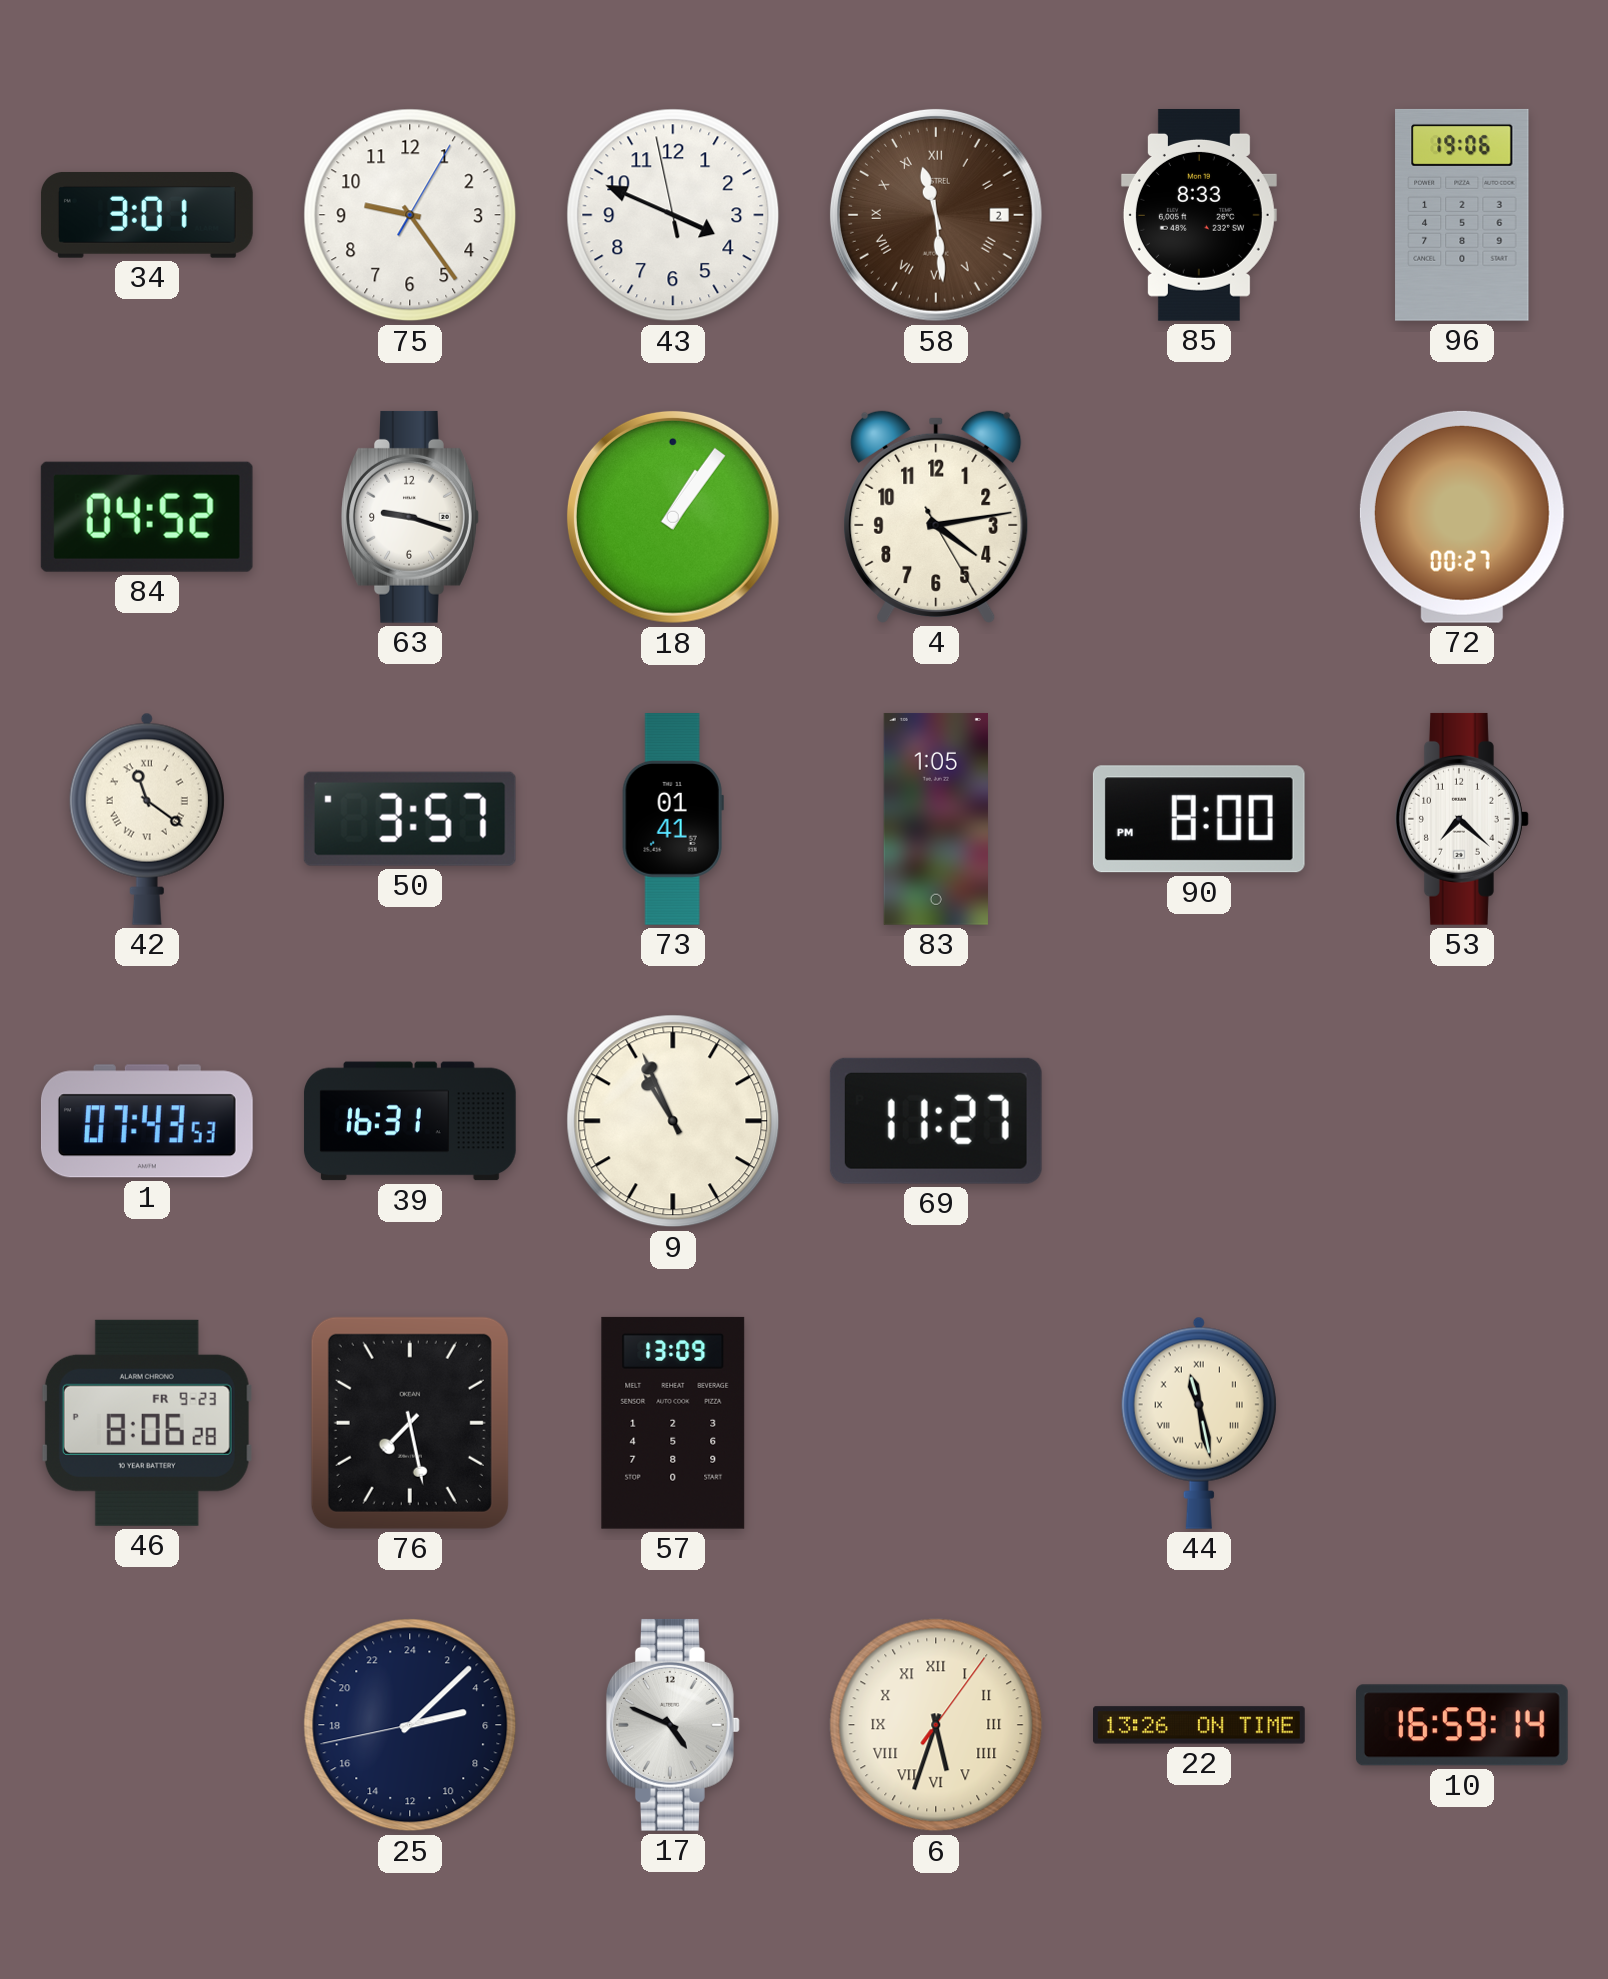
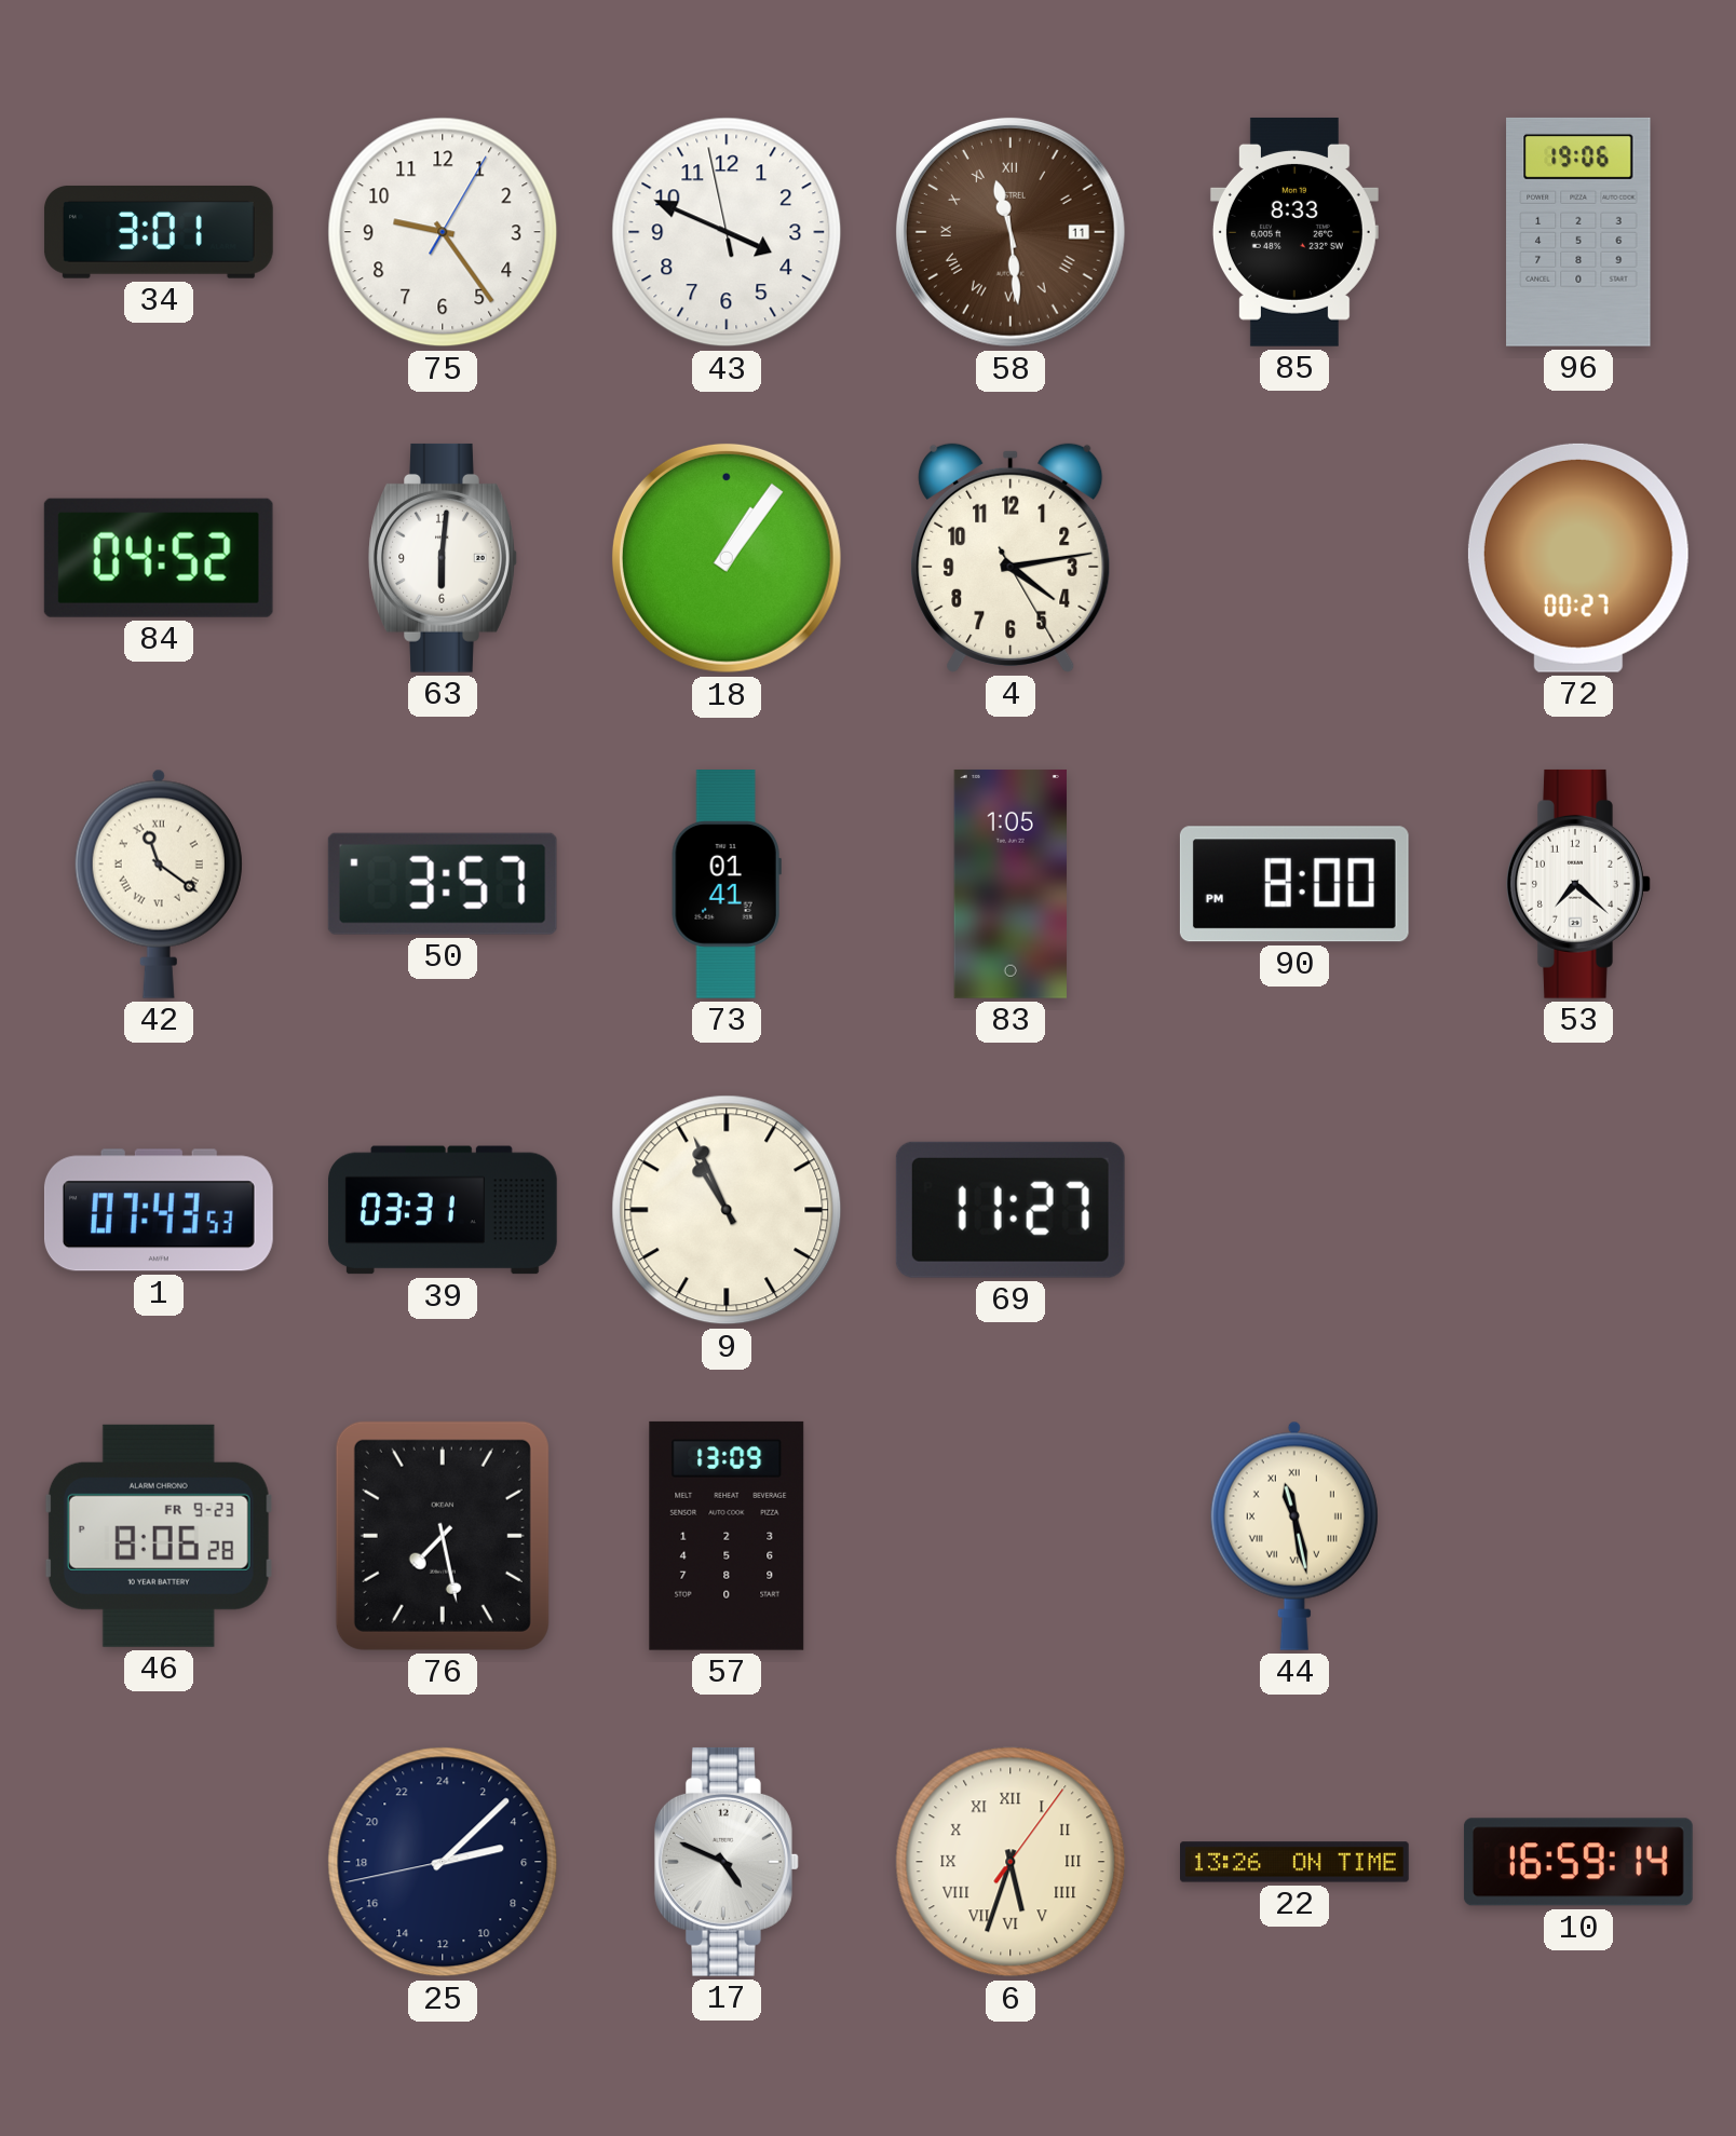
58 date: 2 -> 11 (1011, 232)
63: 9:18 -> 6:01 (443, 558)
39: 16:31 -> 03:31 (443, 1210)
